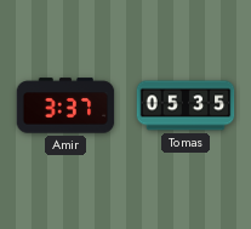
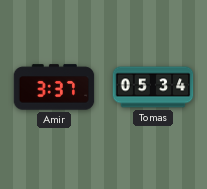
Tomas: 05:35 -> 05:34 (153, 87)
